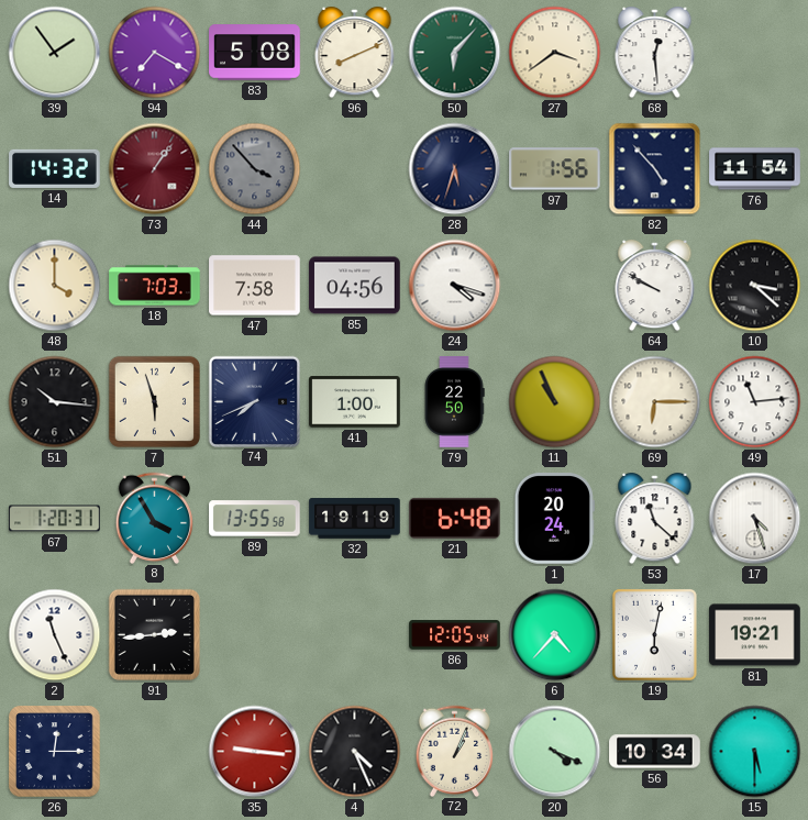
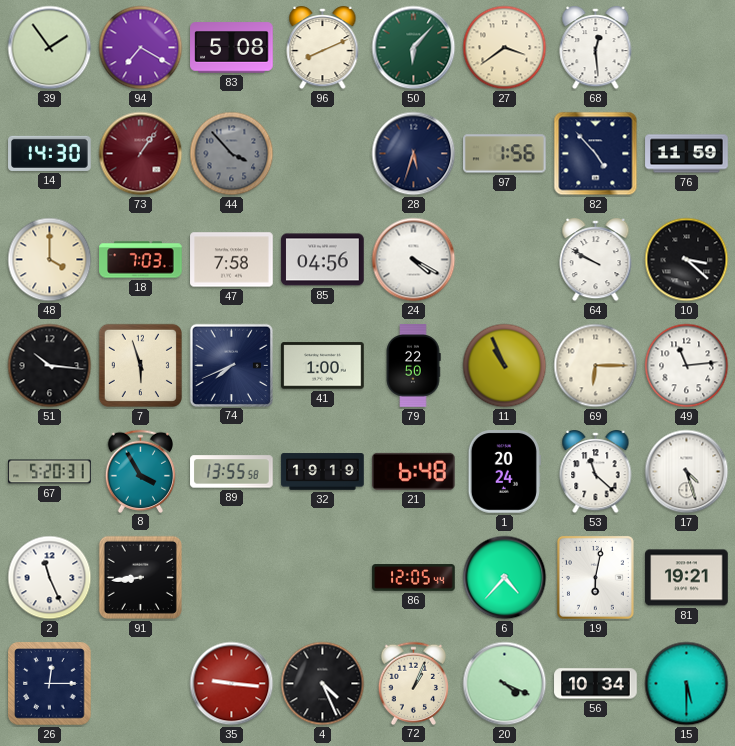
14: 14:32 -> 14:30 (50, 153)
76: 11:54 -> 11:59 (687, 154)
24: 4:18 -> 4:20 (414, 260)
67: 1:20 -> 5:20 (50, 472)
91: 2:44 -> 8:44 (140, 577)
